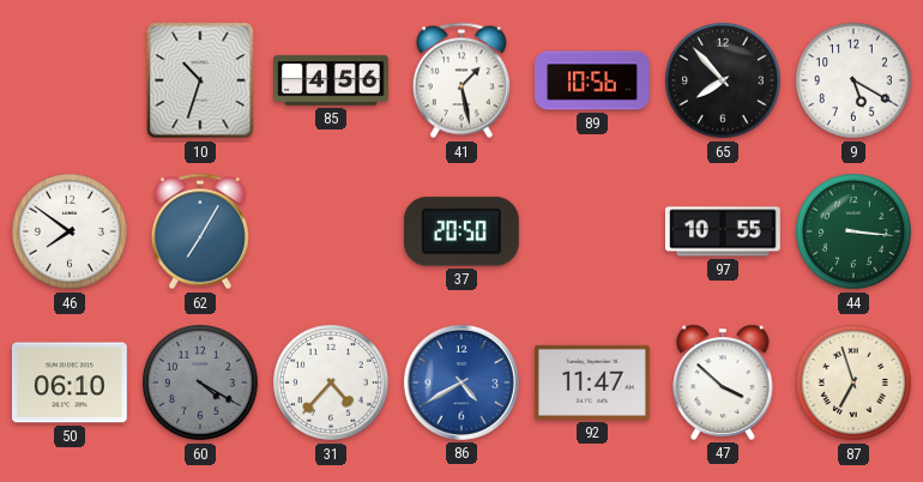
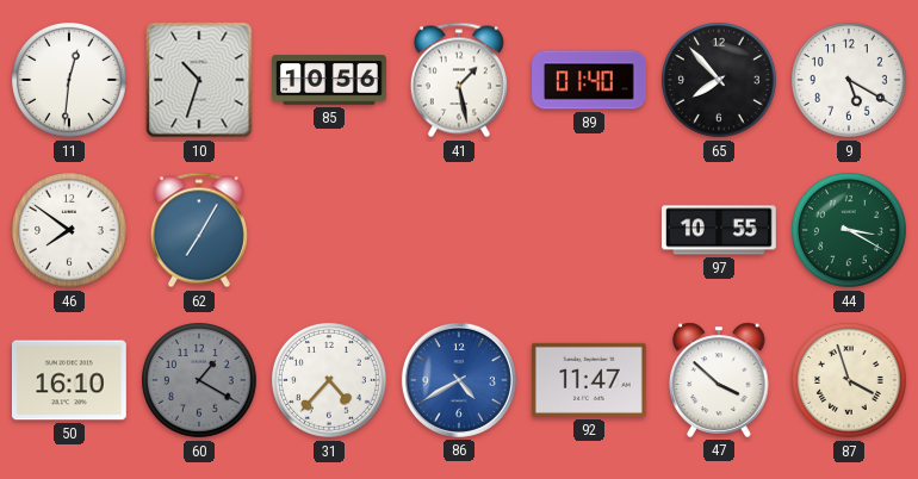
11: none -> 12:31 (70, 81)
85: 4:56 -> 10:56 (330, 80)
89: 10:56 -> 01:40 (590, 80)
37: 20:50 -> none (461, 231)
44: 3:16 -> 3:20 (850, 231)
50: 06:10 -> 16:10 (69, 380)
60: 4:20 -> 1:20 (200, 381)
87: 6:57 -> 3:57 (850, 381)
